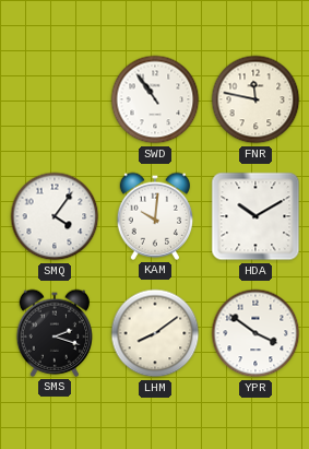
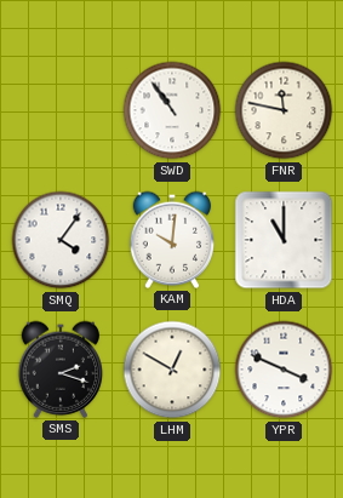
HDA: 10:10 -> 11:00 (284, 240)
LHM: 8:09 -> 12:50 (172, 370)
YPR: 3:51 -> 3:49 (284, 370)
